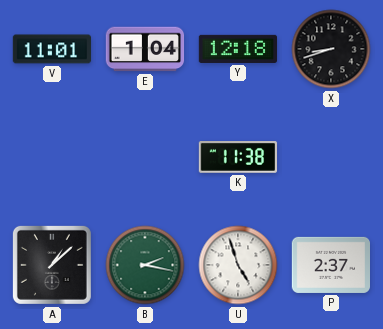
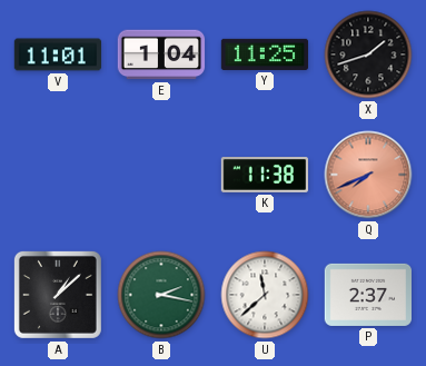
Y: 12:18 -> 11:25 (265, 55)
X: 8:42 -> 1:42 (368, 55)
Q: none -> 7:41 (368, 175)
U: 4:57 -> 11:38 (265, 295)
